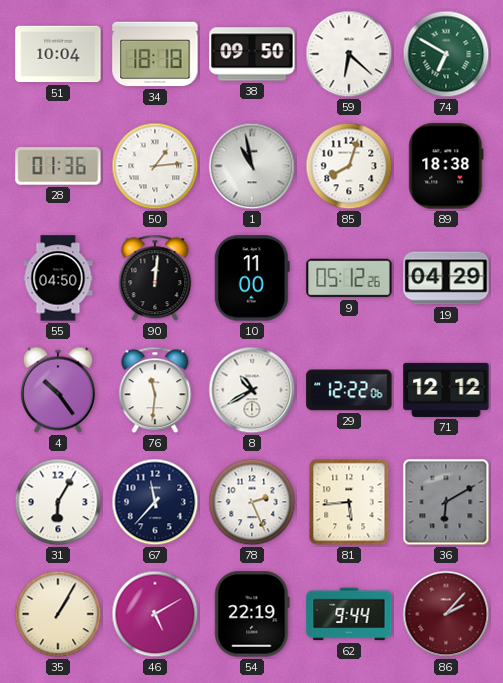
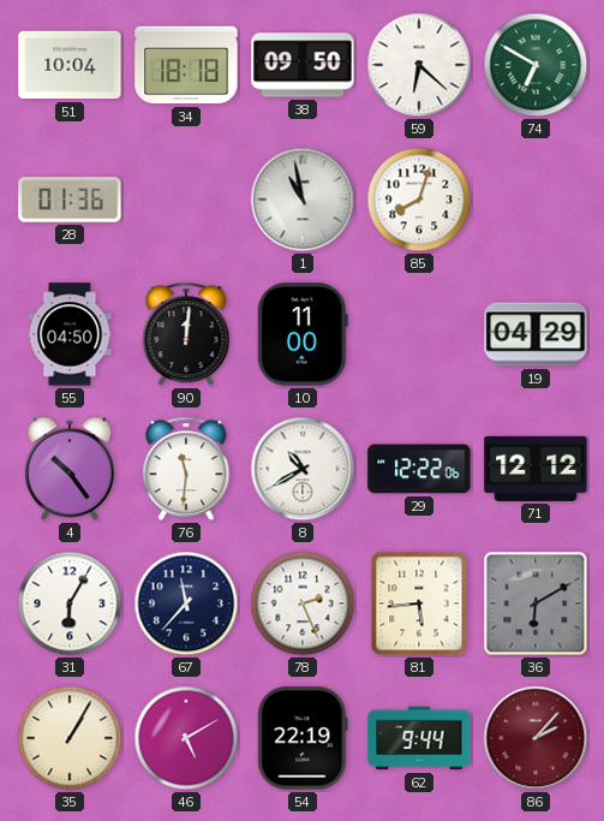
50: 1:14 -> none (155, 166)
89: 18:38 -> none (446, 166)
9: 05:12 -> none (349, 278)
